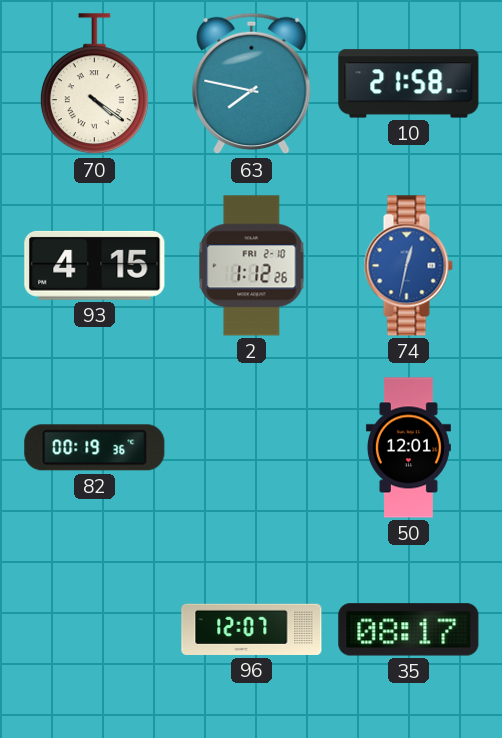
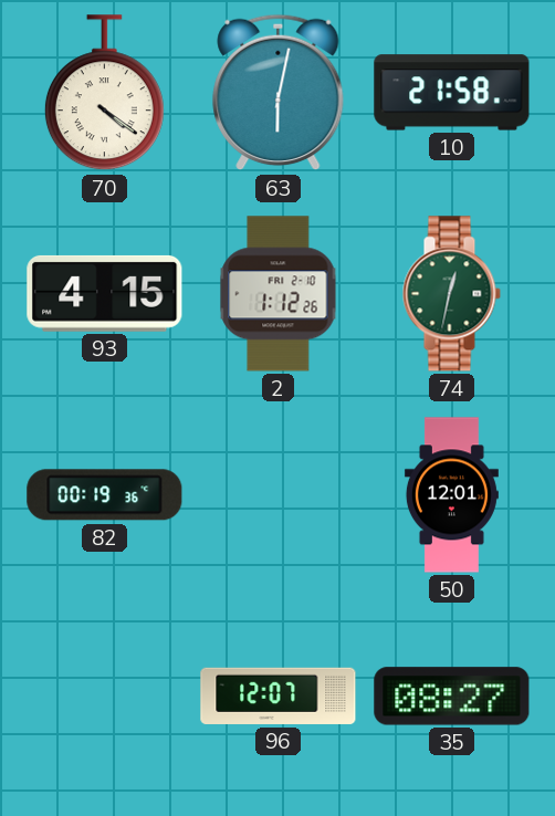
63: 7:47 -> 6:02 (279, 93)
74 dial: blue -> green (451, 294)
35: 08:17 -> 08:27 (452, 697)
